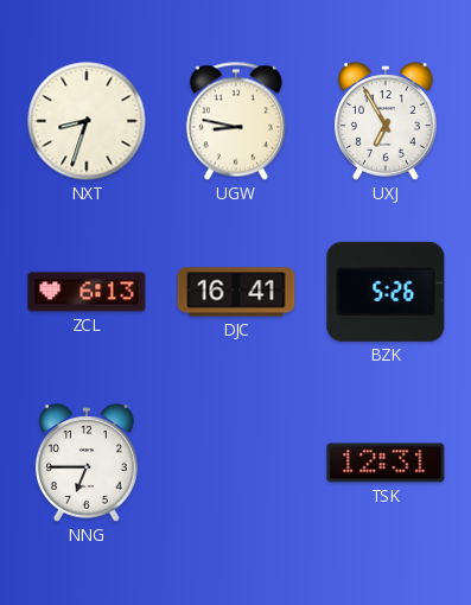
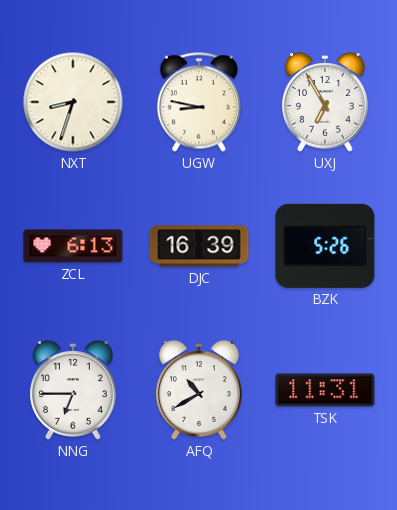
DJC: 16:41 -> 16:39 (199, 246)
AFQ: none -> 10:40 (199, 390)
TSK: 12:31 -> 11:31 (325, 390)
